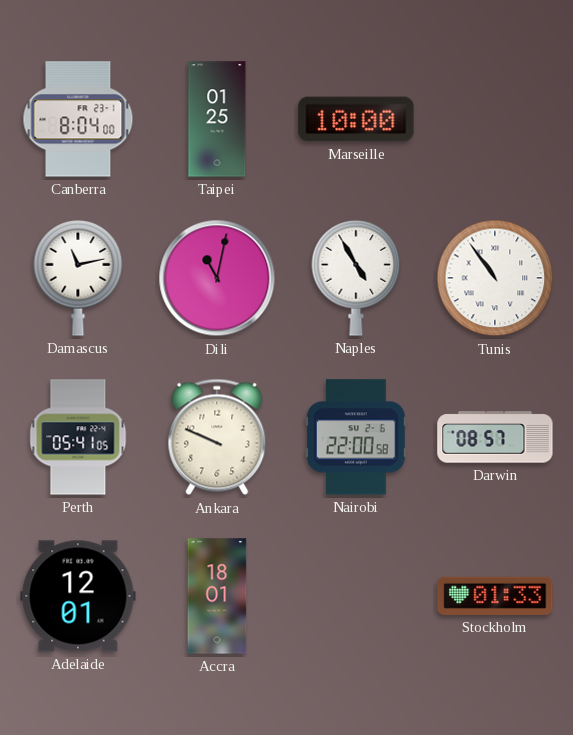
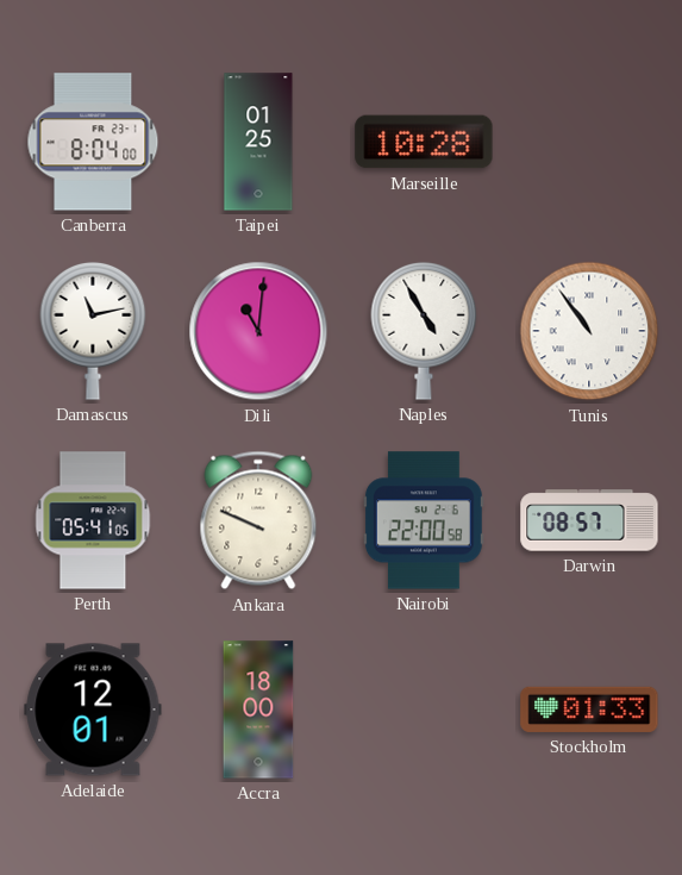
Marseille: 10:00 -> 10:28 (424, 142)
Dili: 11:02 -> 11:01 (258, 331)
Accra: 18:01 -> 18:00 (258, 710)
